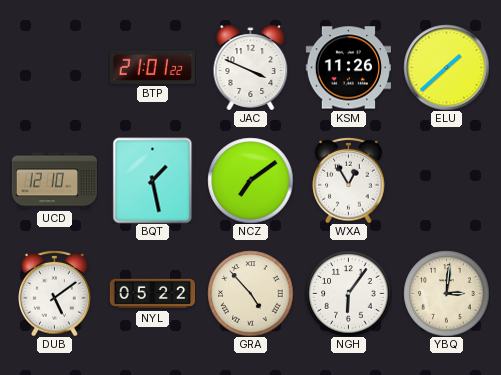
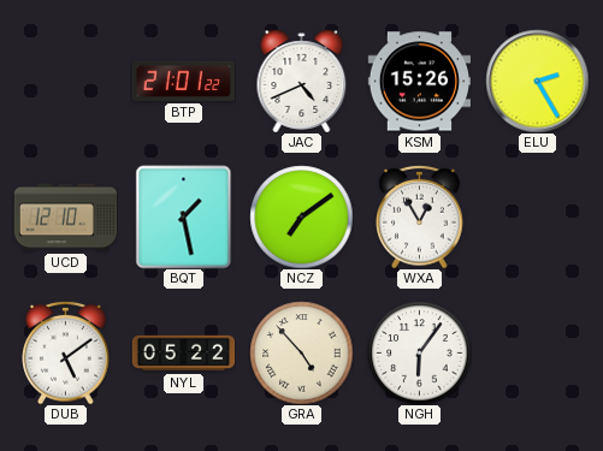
JAC: 3:49 -> 4:41 (302, 81)
KSM: 11:26 -> 15:26 (419, 82)
ELU: 1:38 -> 2:25 (537, 81)
YBQ: 3:01 -> none (446, 293)
